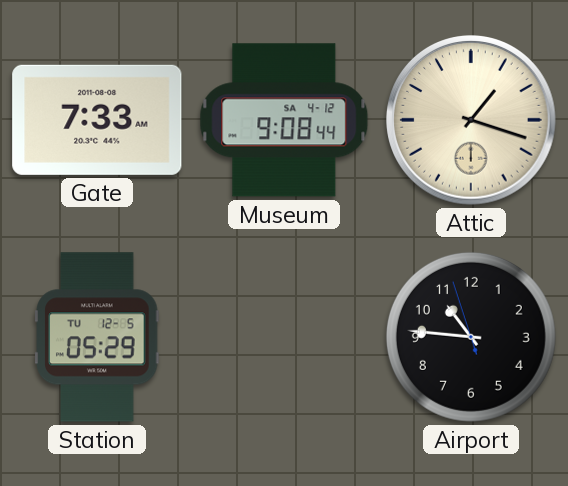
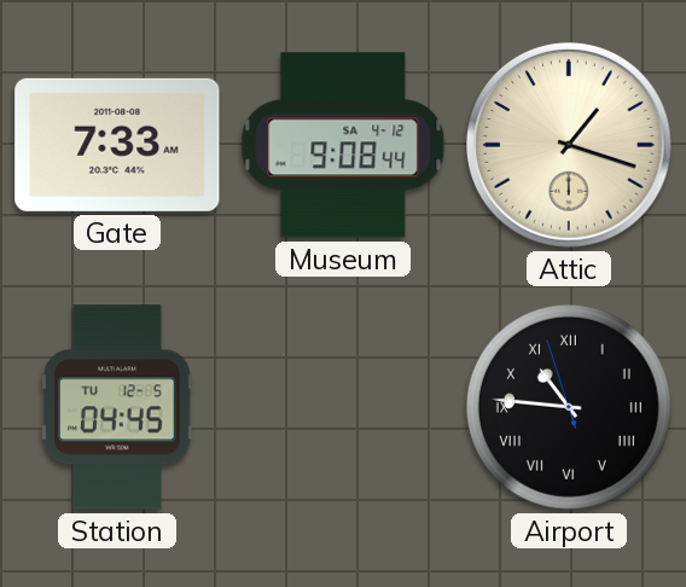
Station: 05:29 -> 04:45 (117, 407)
Airport numerals: Arabic -> Roman (569, 407)
